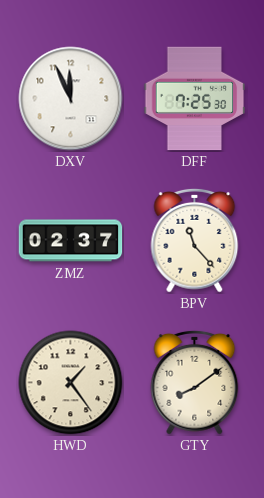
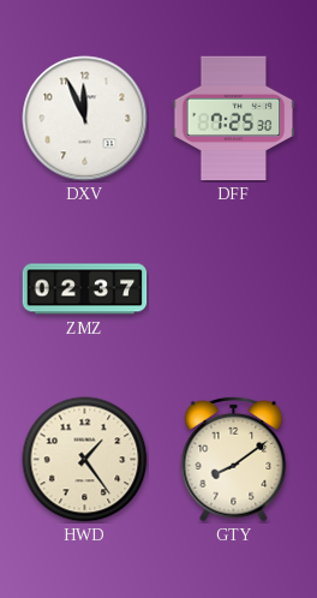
BPV: 11:23 -> none (195, 240)
